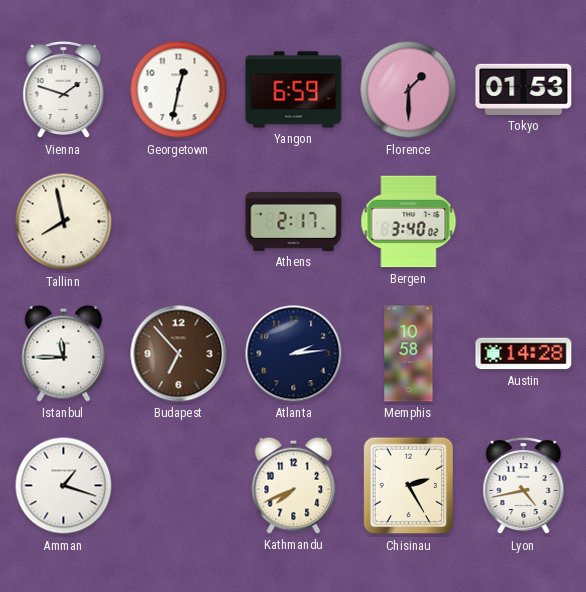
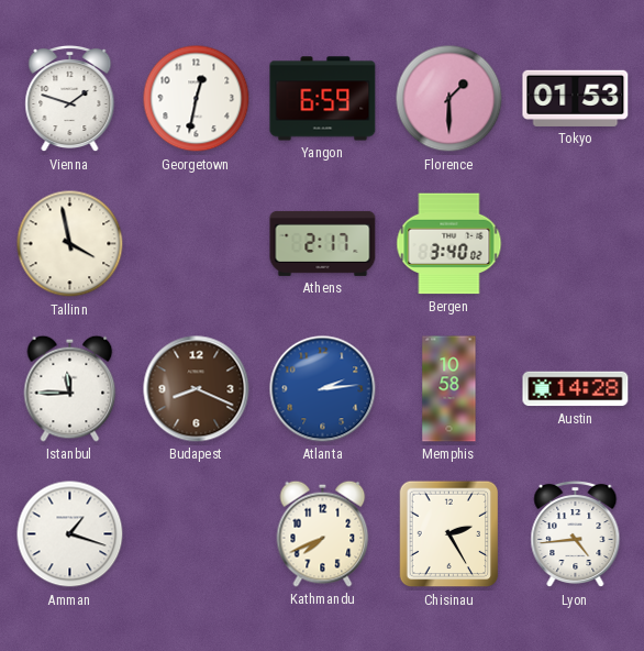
Tallinn: 7:58 -> 3:58 (70, 244)
Budapest: 6:53 -> 8:19 (197, 389)
Atlanta dial: navy -> blue (323, 389)
Lyon: 4:43 -> 4:44 (576, 534)
